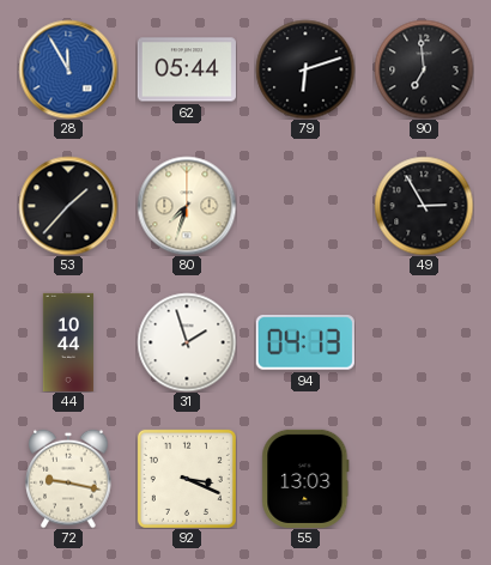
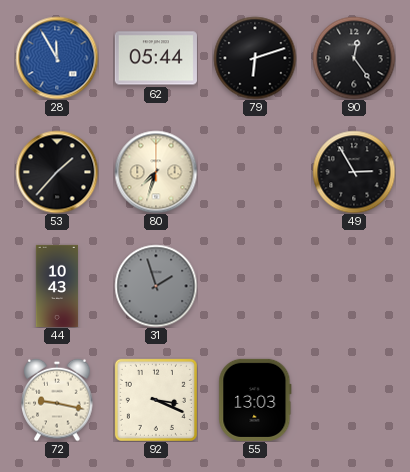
90: 6:59 -> 12:24 (354, 58)
44: 10:44 -> 10:43 (57, 286)
31 dial: white -> grey (156, 286)
94: 04:13 -> none (305, 344)
